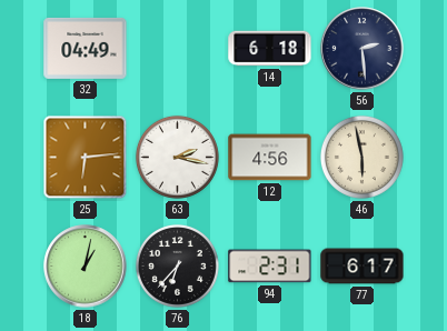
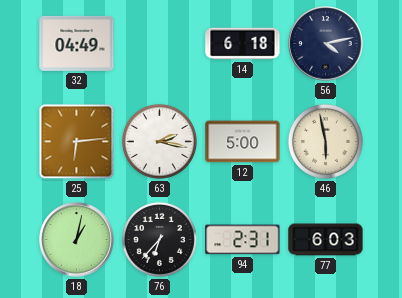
56: 2:29 -> 4:13 (326, 44)
12: 4:56 -> 5:00 (243, 142)
77: 6:17 -> 6:03 (326, 240)
